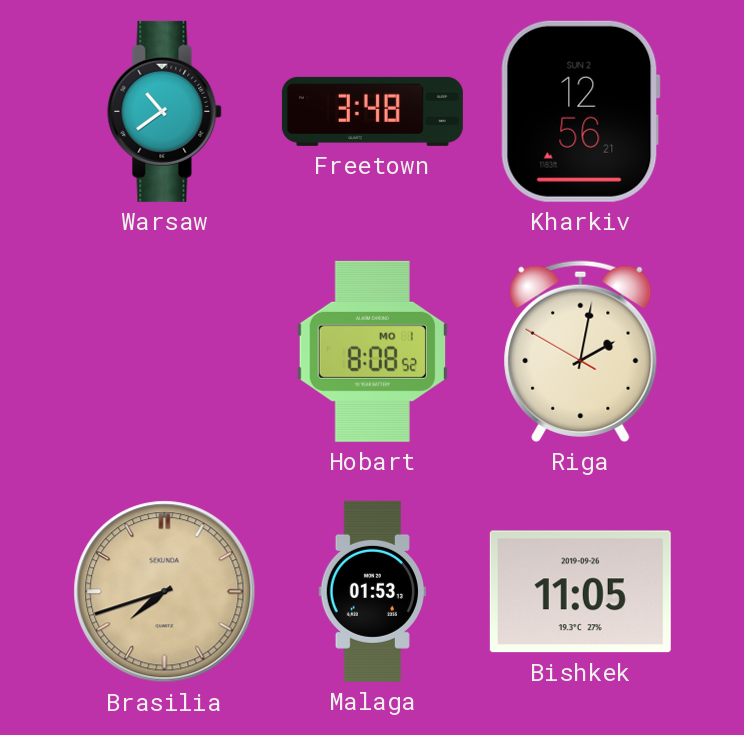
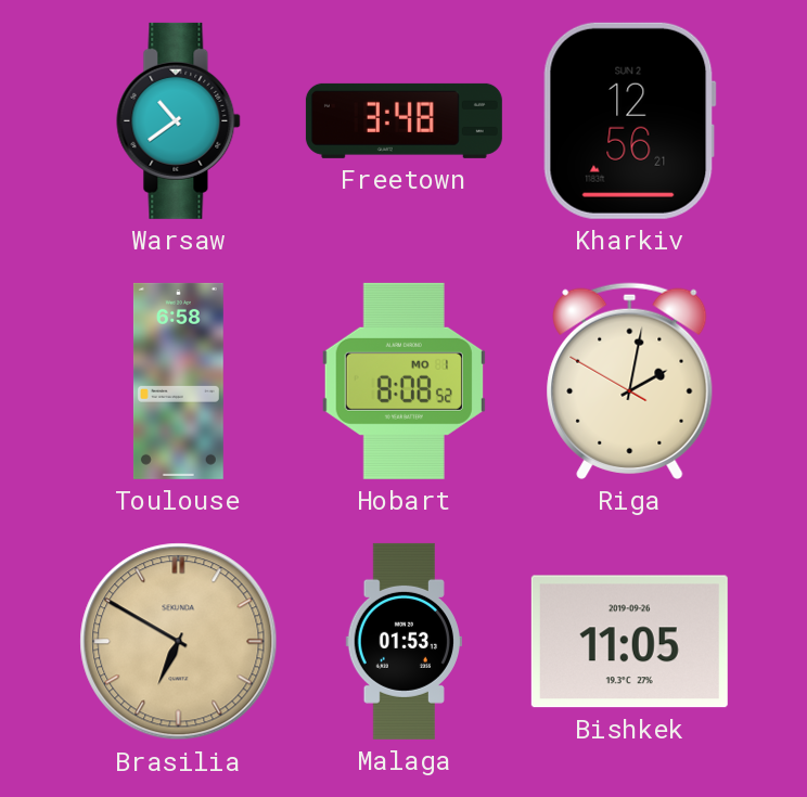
Toulouse: none -> 6:58 (178, 381)
Brasilia: 7:42 -> 6:50 (179, 642)
